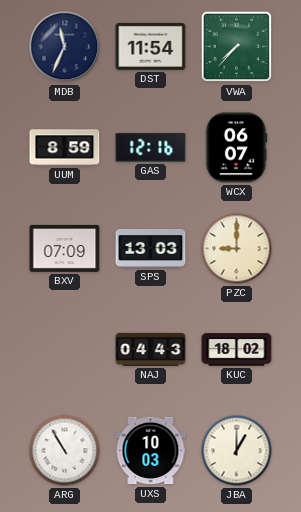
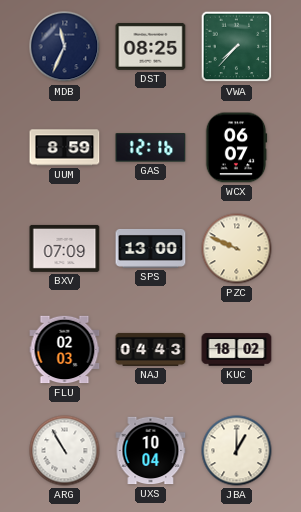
DST: 11:54 -> 08:25 (151, 46)
SPS: 13:03 -> 13:00 (151, 248)
PZC: 9:00 -> 9:49 (237, 249)
FLU: none -> 02:03 (65, 350)
UXS: 10:03 -> 10:04 (151, 451)
